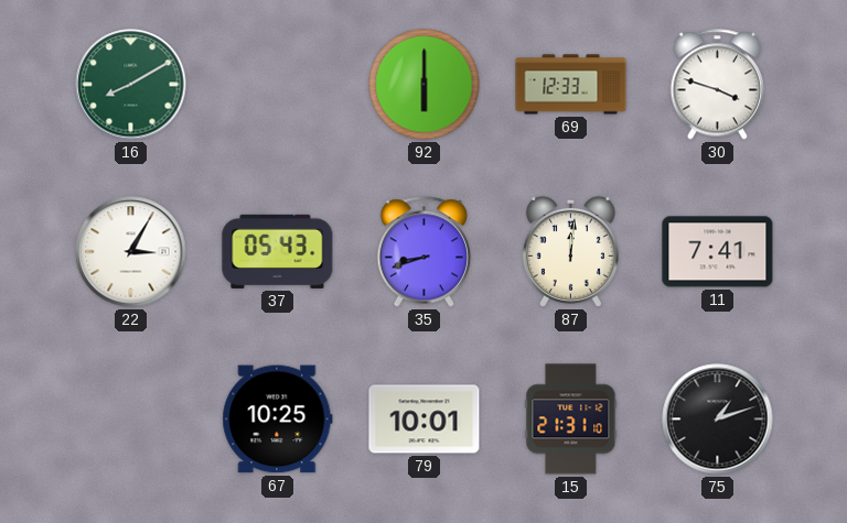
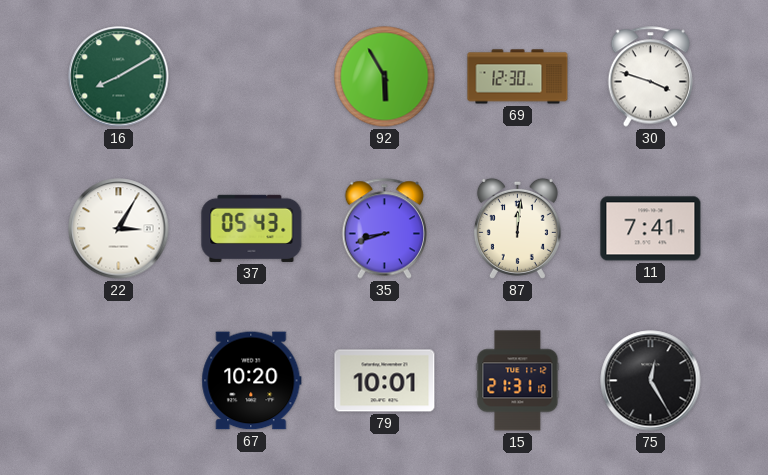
92: 6:00 -> 5:55 (385, 77)
69: 12:33 -> 12:30 (518, 77)
67: 10:25 -> 10:20 (252, 381)
75: 1:12 -> 12:25 (651, 381)
